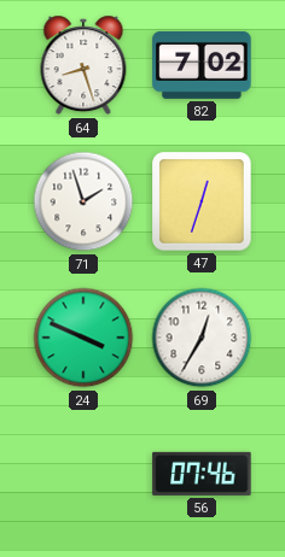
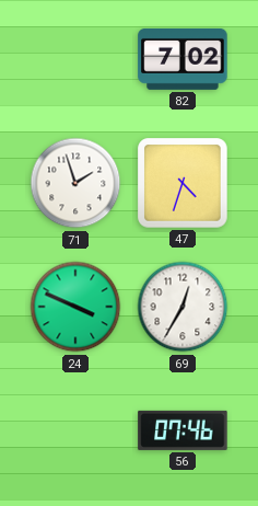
64: 8:27 -> none (83, 65)
47: 12:33 -> 4:33 (183, 183)
